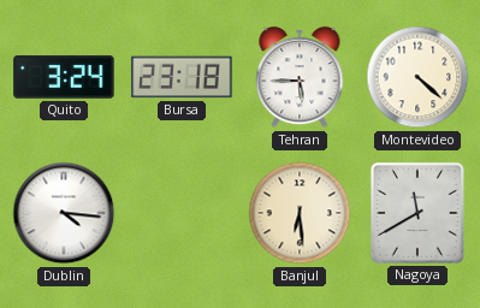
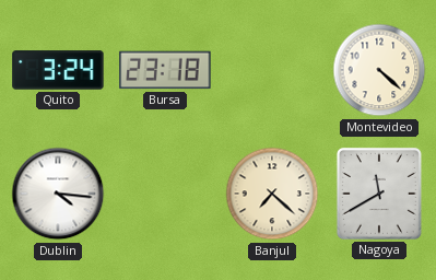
Tehran: 5:45 -> none (300, 77)
Banjul: 6:29 -> 7:22 (272, 194)
